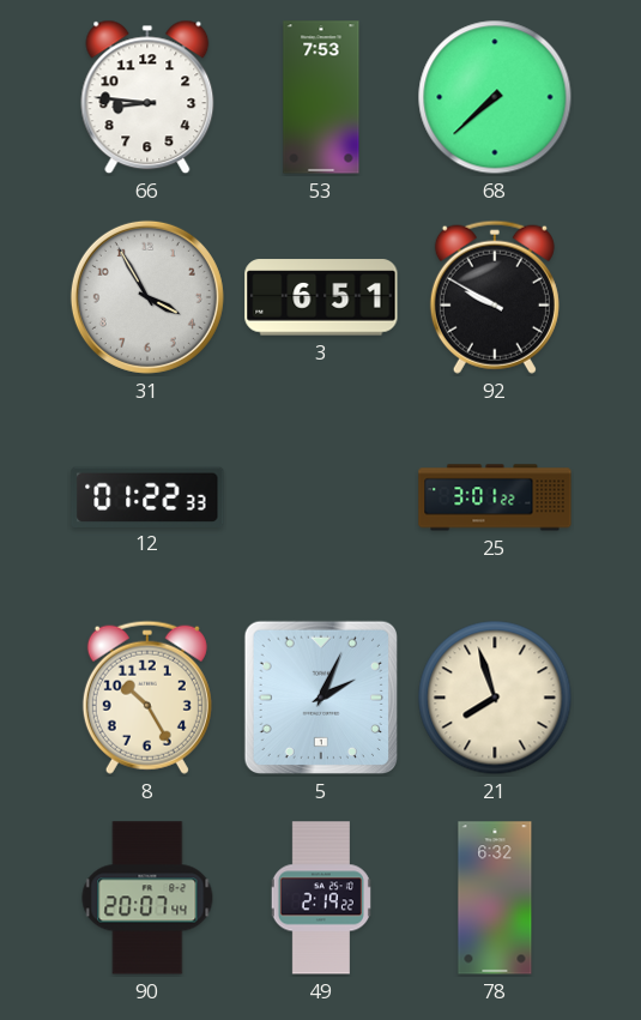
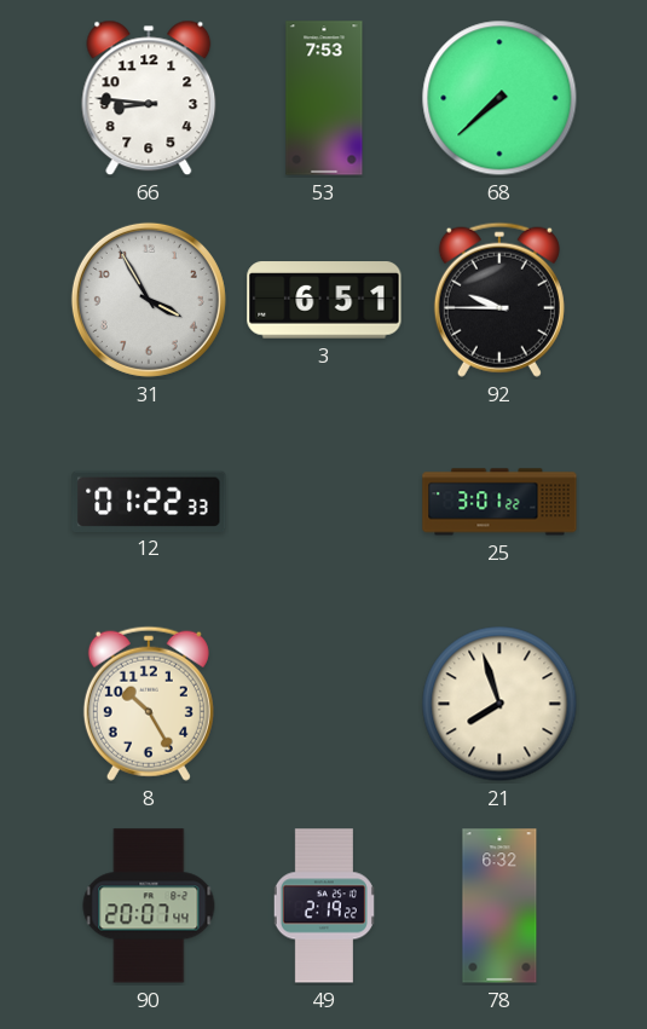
92: 9:50 -> 9:45 (499, 300)
5: 2:04 -> none (321, 698)
